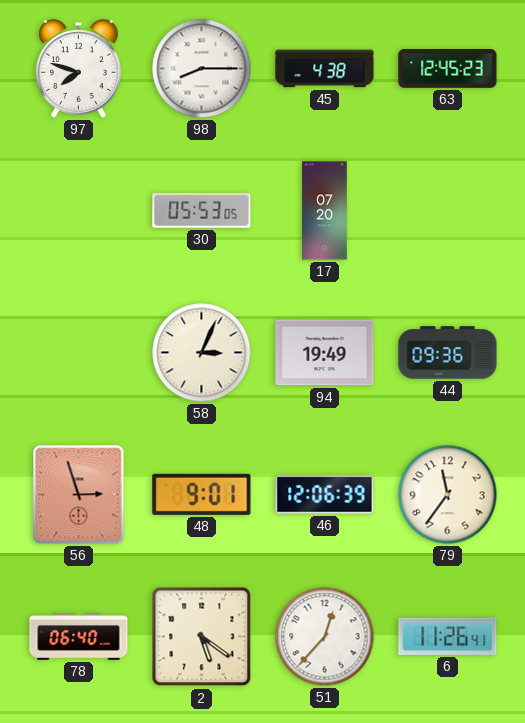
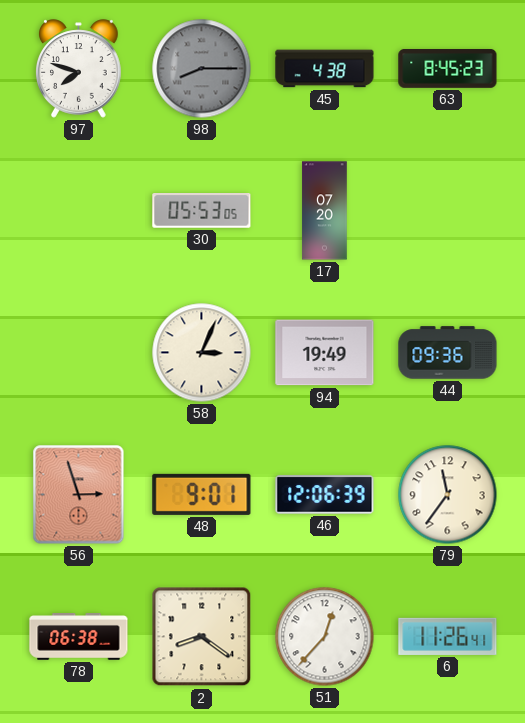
98 dial: white -> grey (202, 69)
63: 12:45 -> 8:45 (448, 69)
78: 06:40 -> 06:38 (79, 637)
2: 5:21 -> 8:21 (202, 637)
